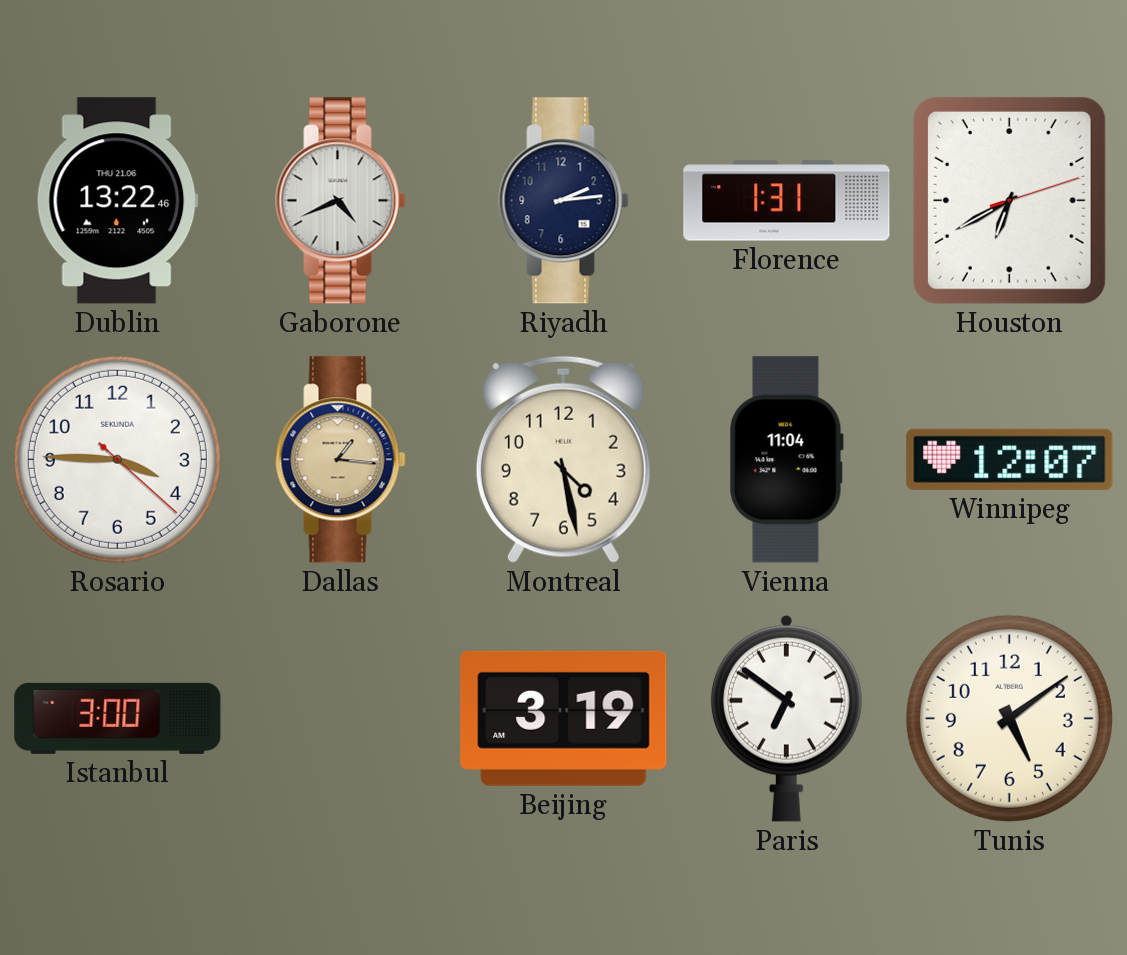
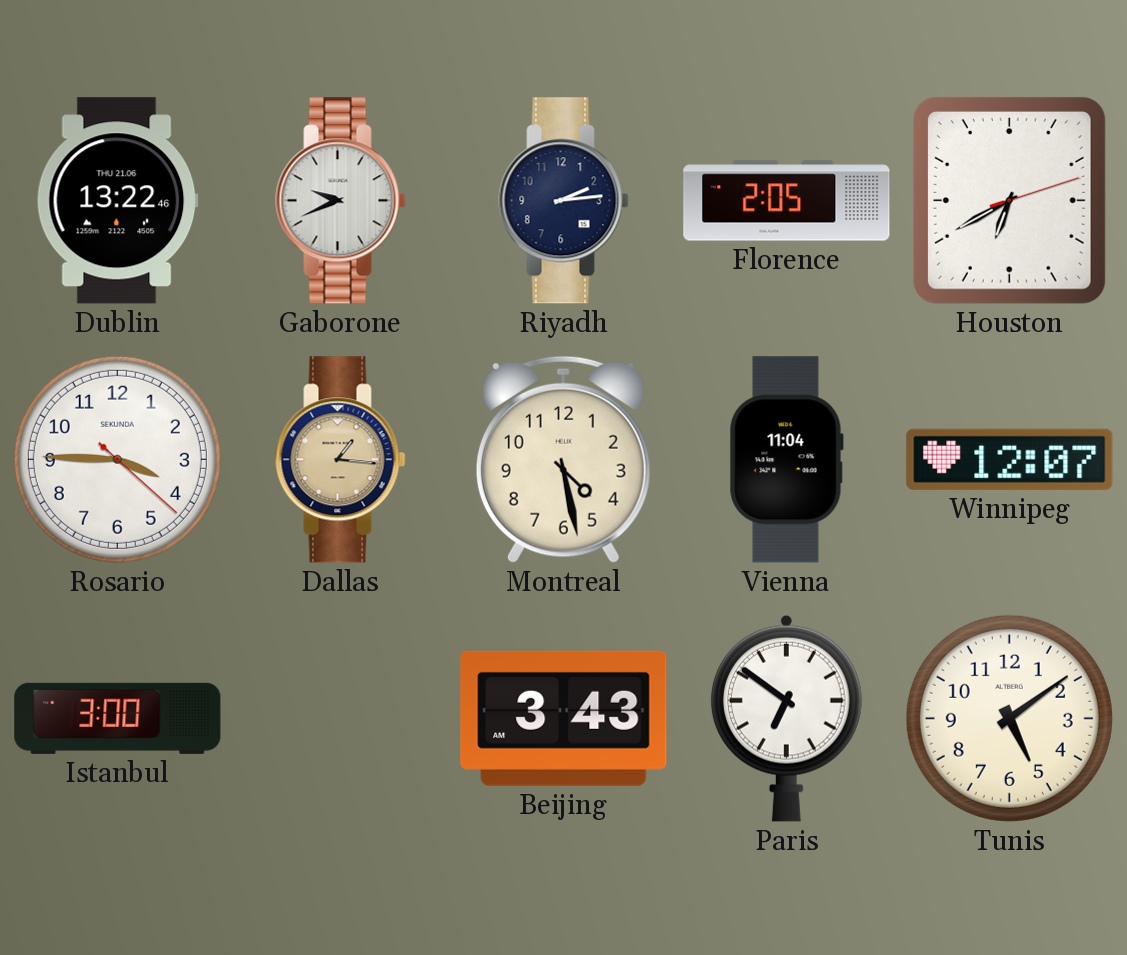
Gaborone: 4:41 -> 9:41 (341, 201)
Florence: 1:31 -> 2:05 (787, 201)
Beijing: 3:19 -> 3:43 (564, 718)
